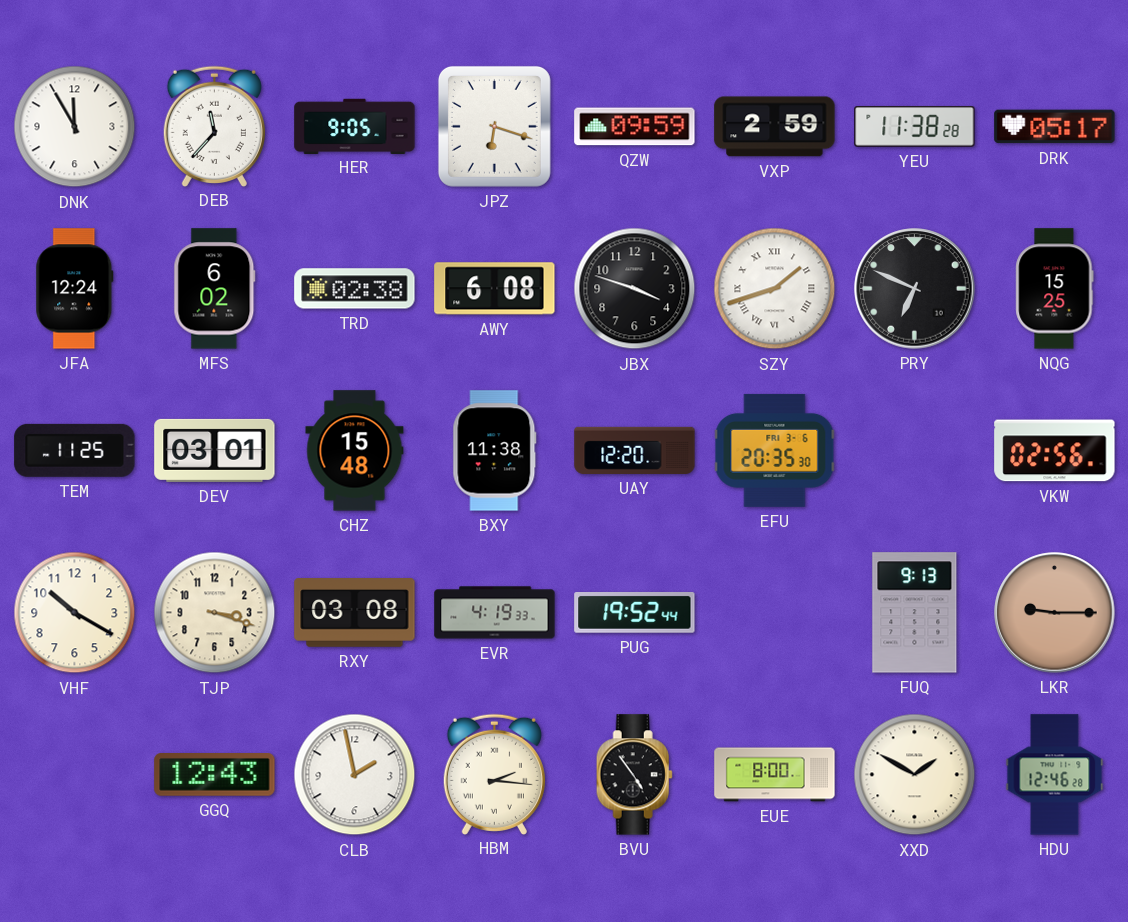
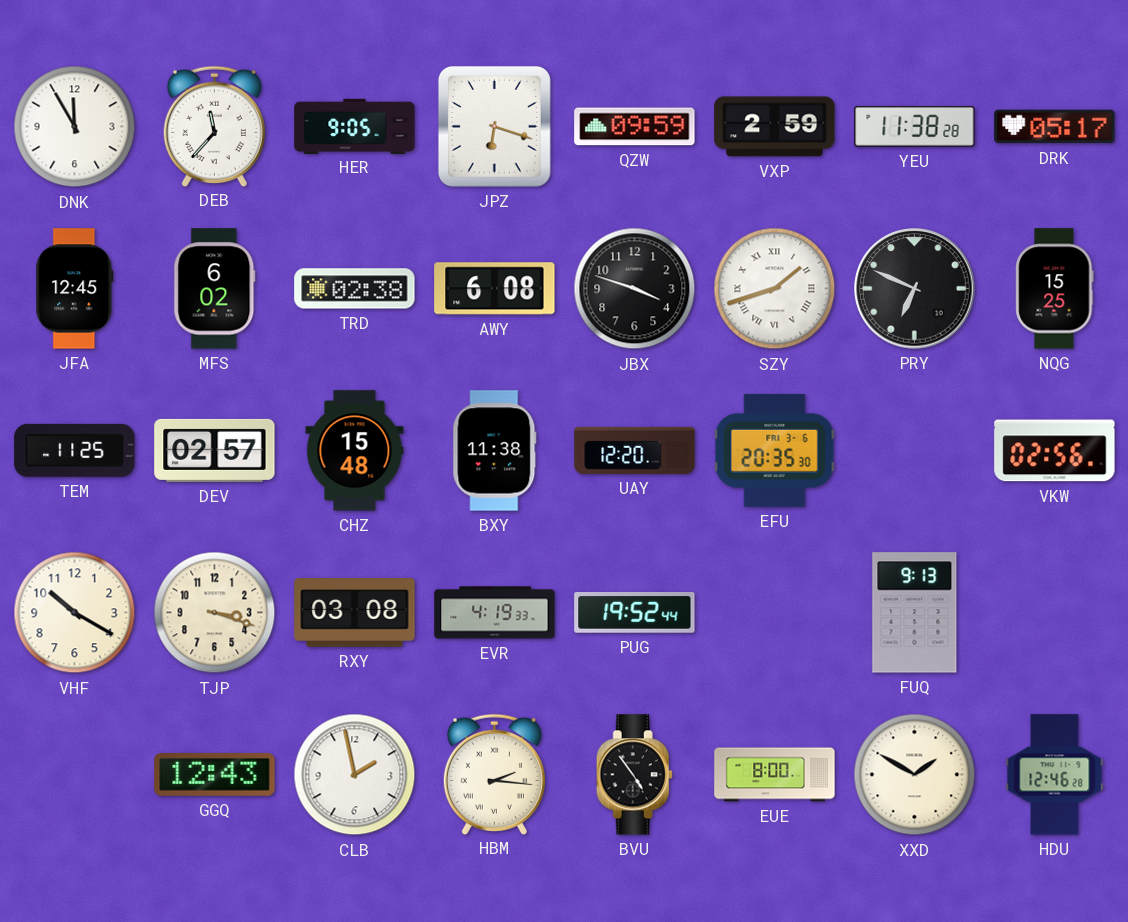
JFA: 12:24 -> 12:45 (75, 289)
DEV: 03:01 -> 02:57 (215, 450)
LKR: 9:15 -> none (1055, 613)
